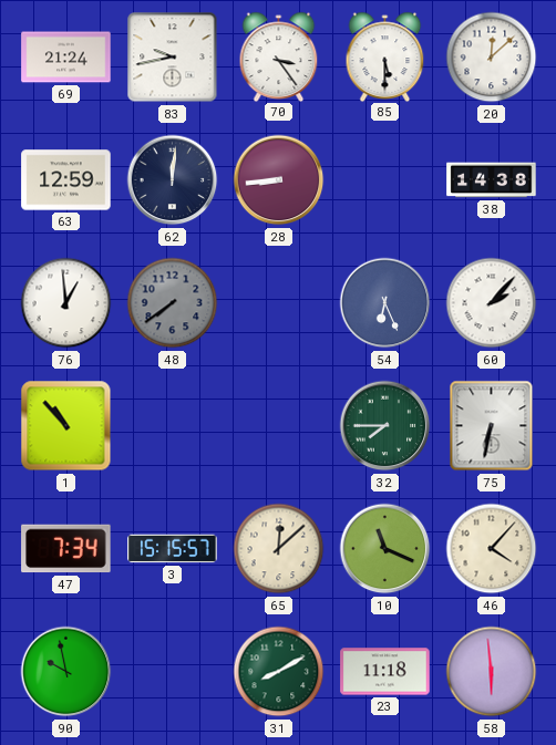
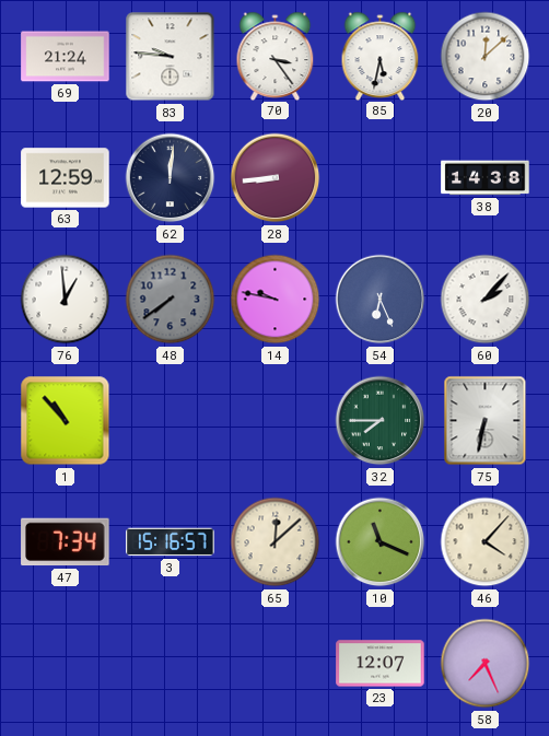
83: 9:43 -> 9:46 (171, 57)
85: 5:30 -> 5:32 (381, 56)
14: none -> 9:47 (276, 300)
3: 15:15 -> 15:16 (171, 542)
90: 9:58 -> none (66, 672)
31: 8:10 -> none (279, 672)
23: 11:18 -> 12:07 (381, 664)
58: 5:59 -> 7:26 (486, 664)
